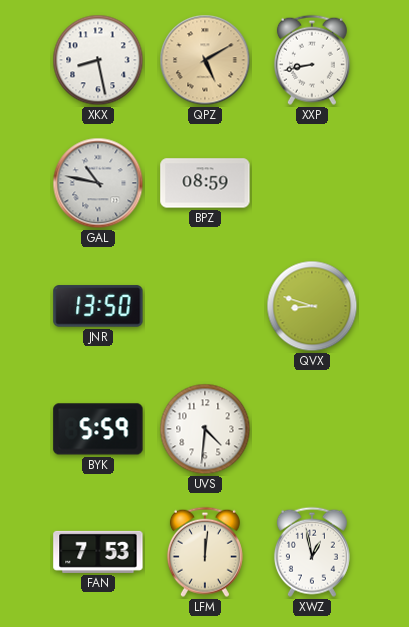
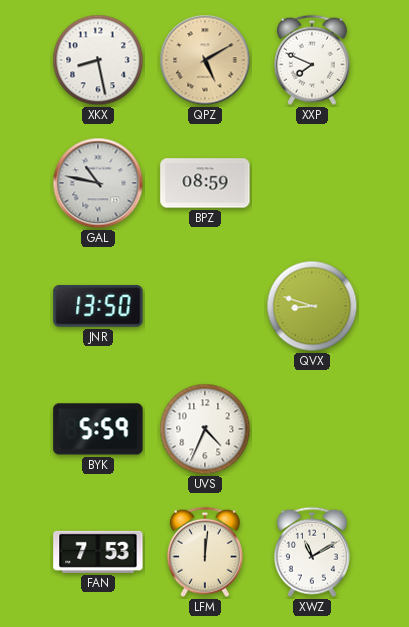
XXP: 8:43 -> 7:49 (312, 60)
UVS: 4:31 -> 4:34 (205, 429)
XWZ: 12:58 -> 11:10 (312, 552)
